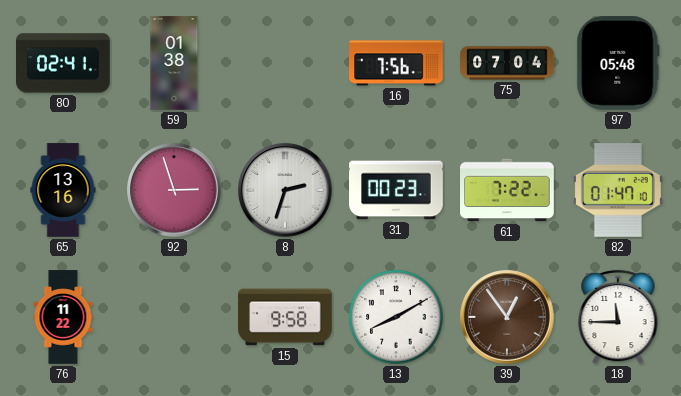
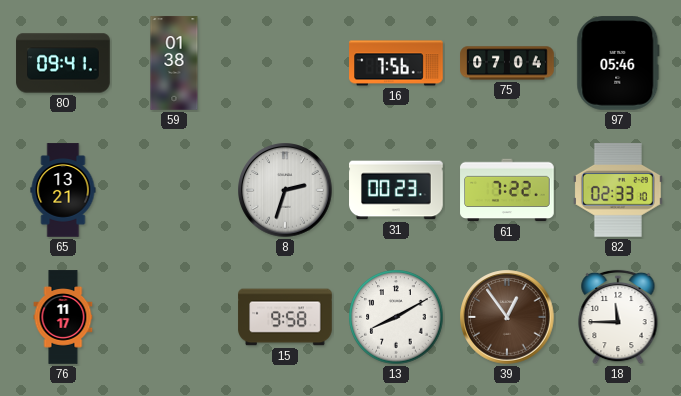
80: 02:41 -> 09:41 (63, 63)
97: 05:48 -> 05:46 (618, 63)
65: 13:16 -> 13:21 (63, 190)
92: 2:57 -> none (174, 190)
82: 01:47 -> 02:33 (618, 191)
76: 11:22 -> 11:17 (63, 317)
